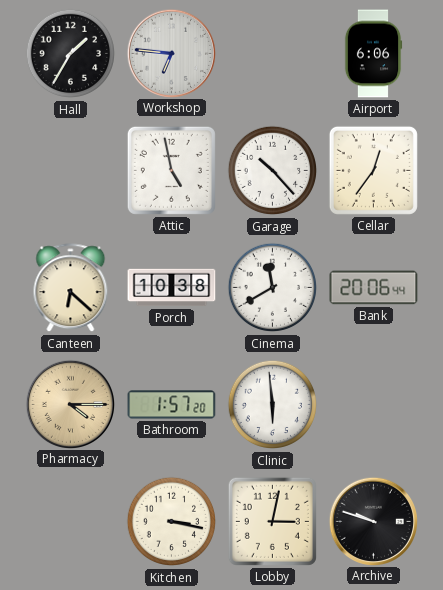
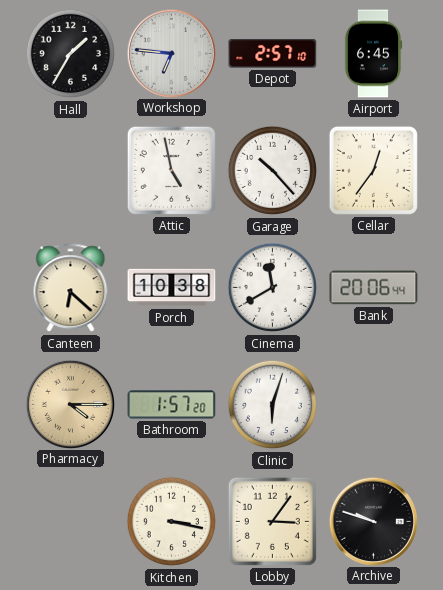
Depot: none -> 2:57 (273, 54)
Airport: 6:06 -> 6:45 (373, 54)
Clinic: 5:59 -> 6:03 (273, 405)
Lobby: 3:02 -> 3:06 (272, 521)
